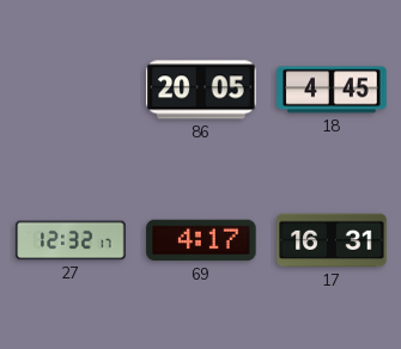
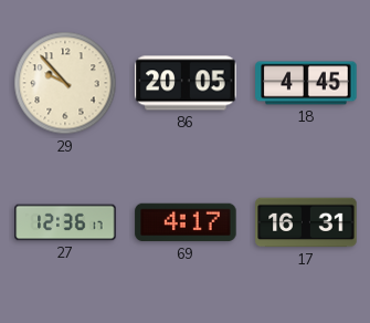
29: none -> 9:53 (65, 83)
27: 12:32 -> 12:36 (65, 222)
